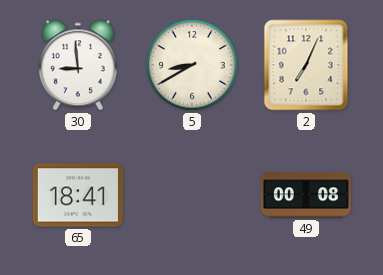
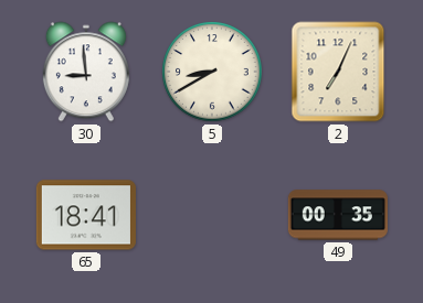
49: 00:08 -> 00:35 (338, 215)
